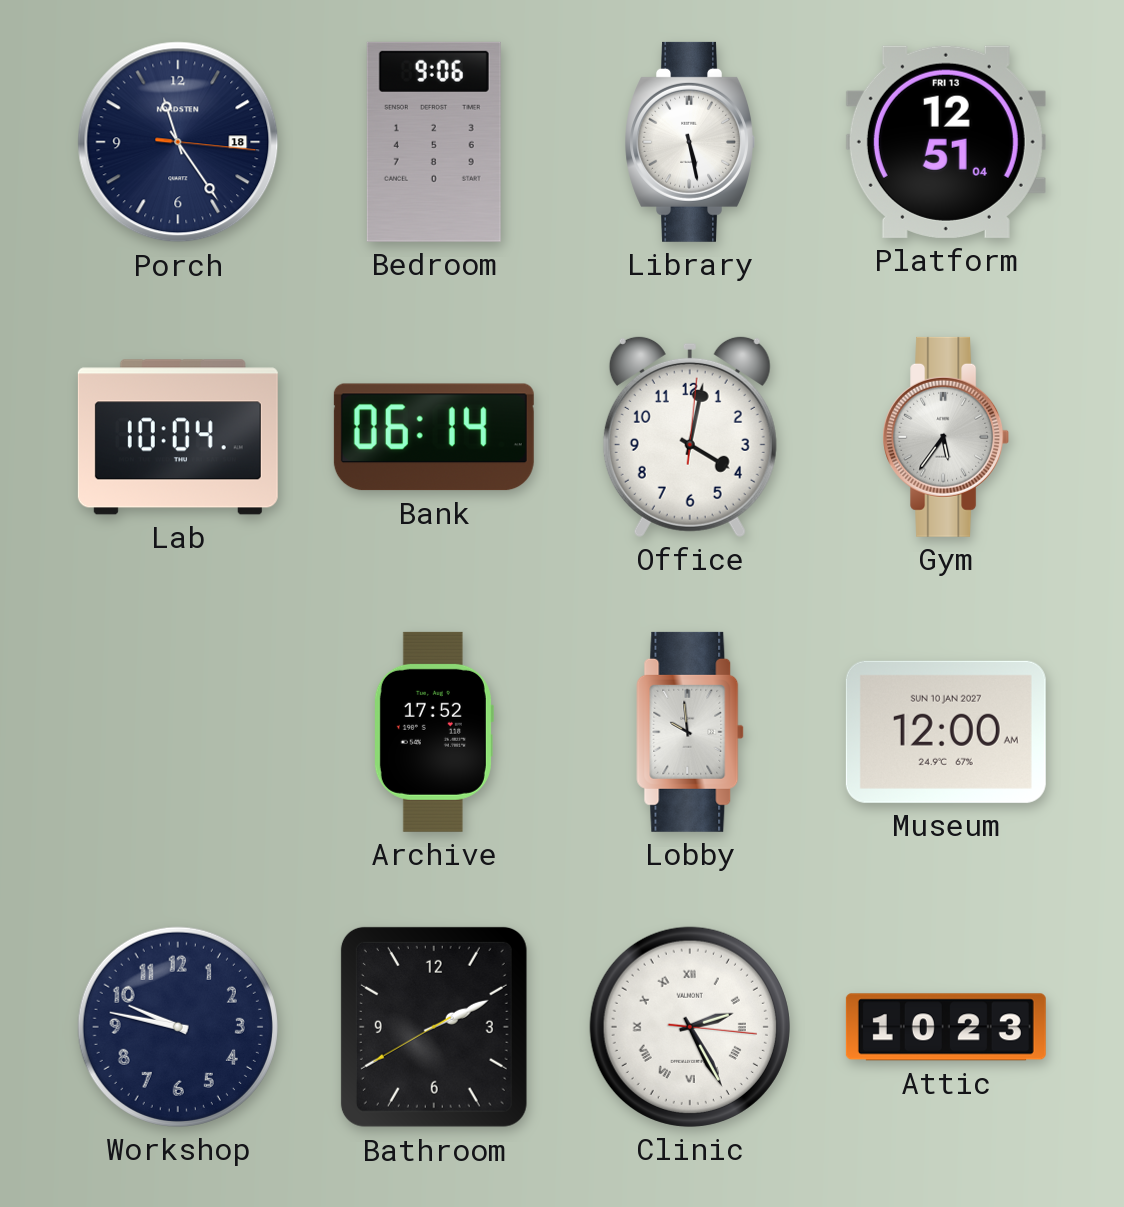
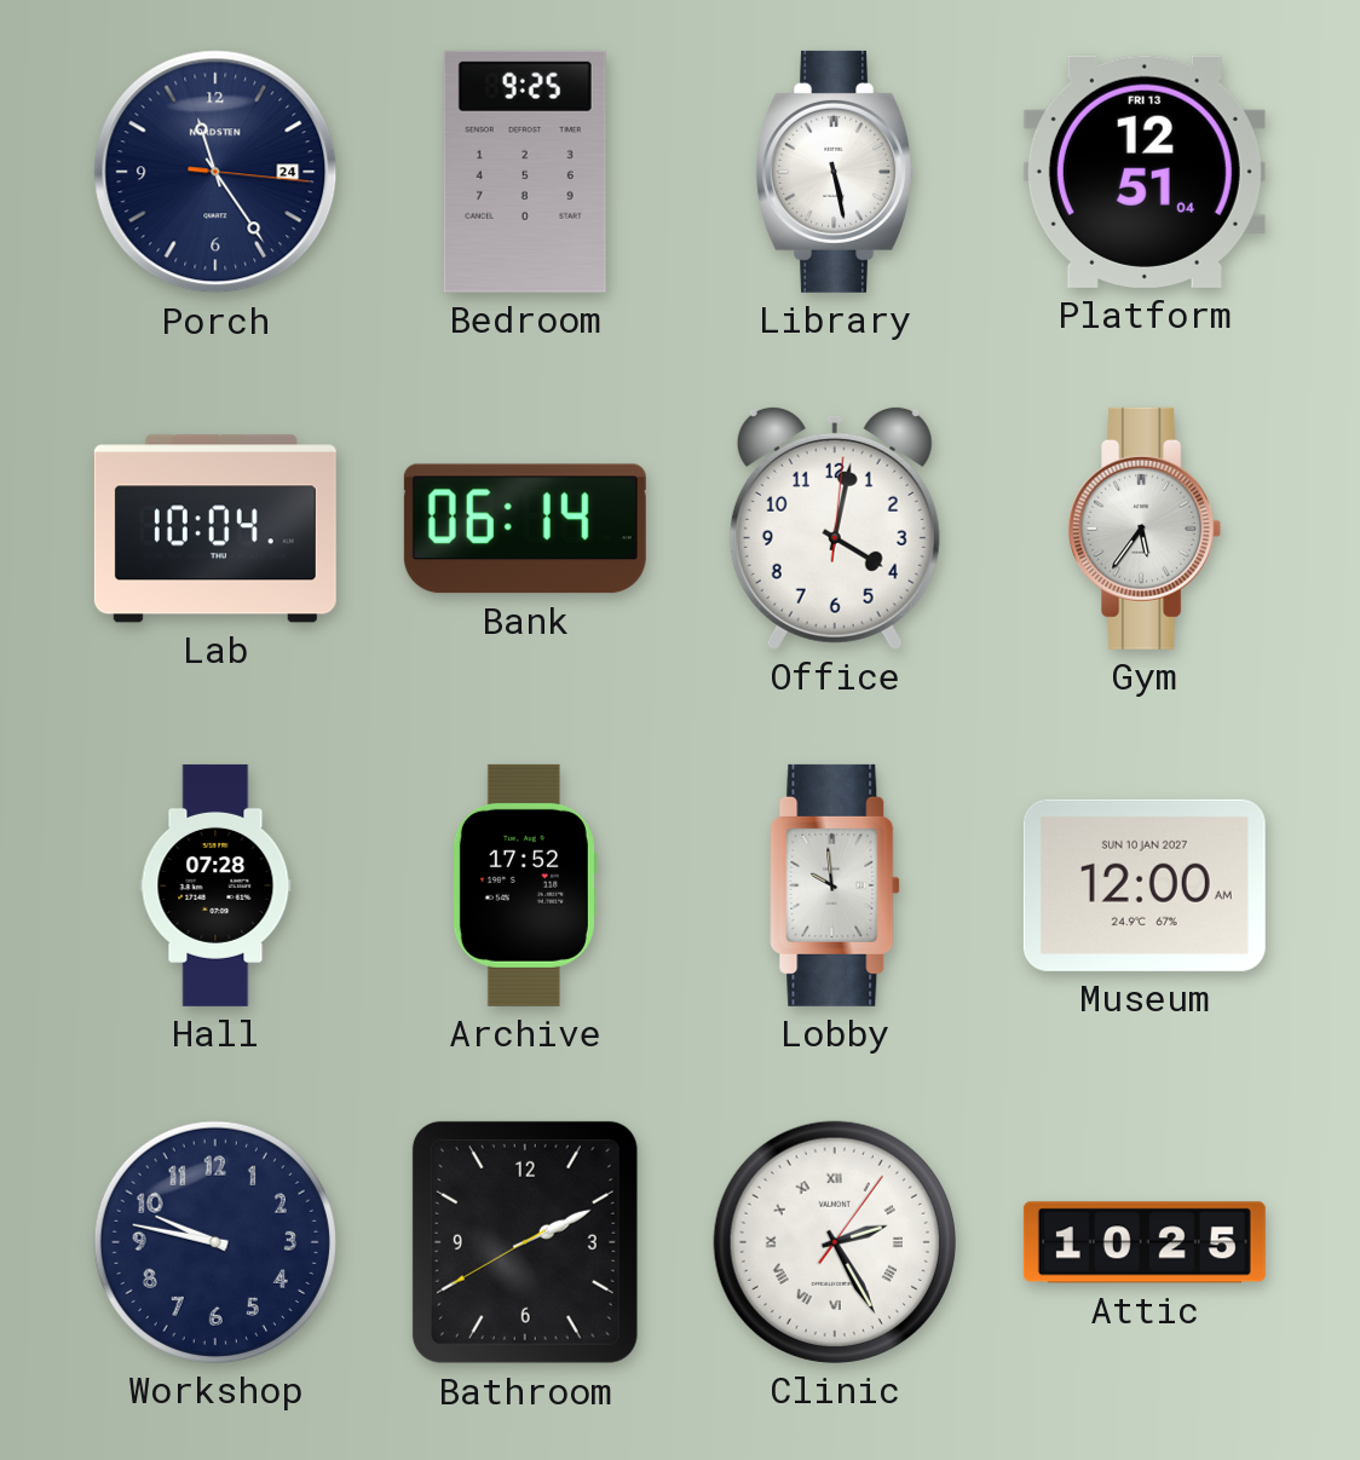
Porch date: 18 -> 24 (215, 172)
Bedroom: 9:06 -> 9:25 (525, 172)
Hall: none -> 07:28 (215, 885)
Clinic: 2:25:16 -> 2:25:06 (835, 1242)
Attic: 10:23 -> 10:25 (1145, 1242)
